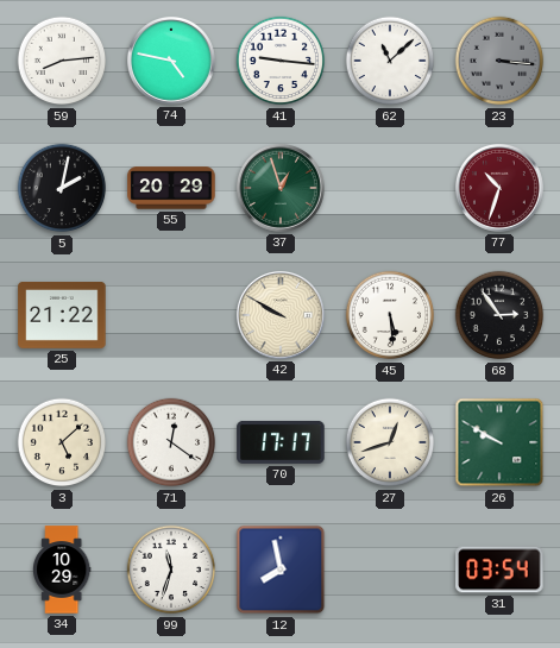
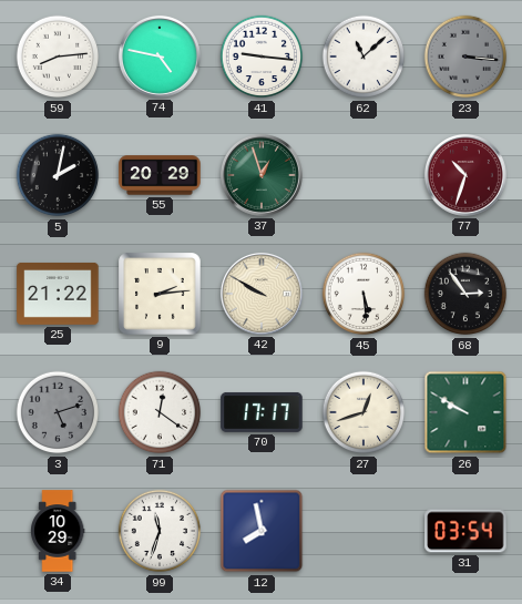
9: none -> 2:14 (160, 294)
3: 5:08 -> 5:12 (58, 412)
3 dial: cream -> grey (58, 412)
